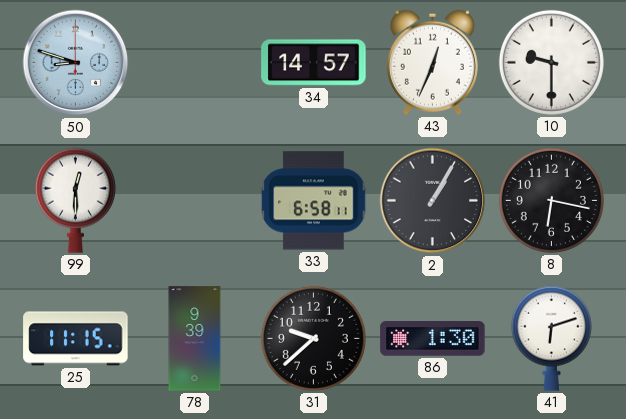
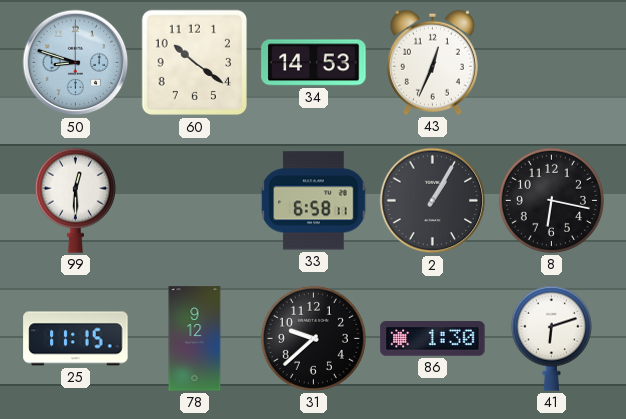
60: none -> 10:21 (195, 63)
34: 14:57 -> 14:53 (314, 63)
10: 9:30 -> none (551, 62)
78: 9:39 -> 9:12 (195, 339)
